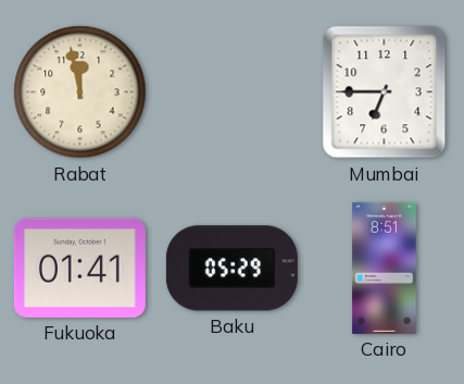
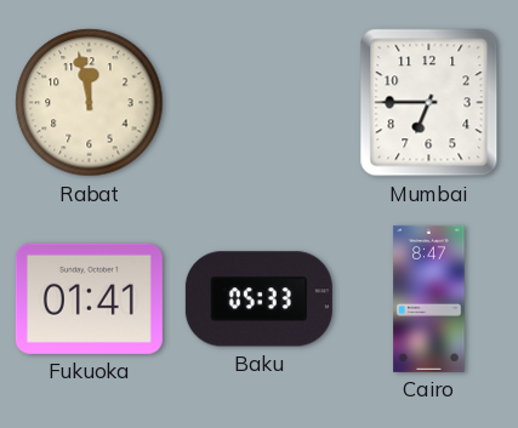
Baku: 05:29 -> 05:33 (258, 299)
Cairo: 8:51 -> 8:47 (429, 298)
